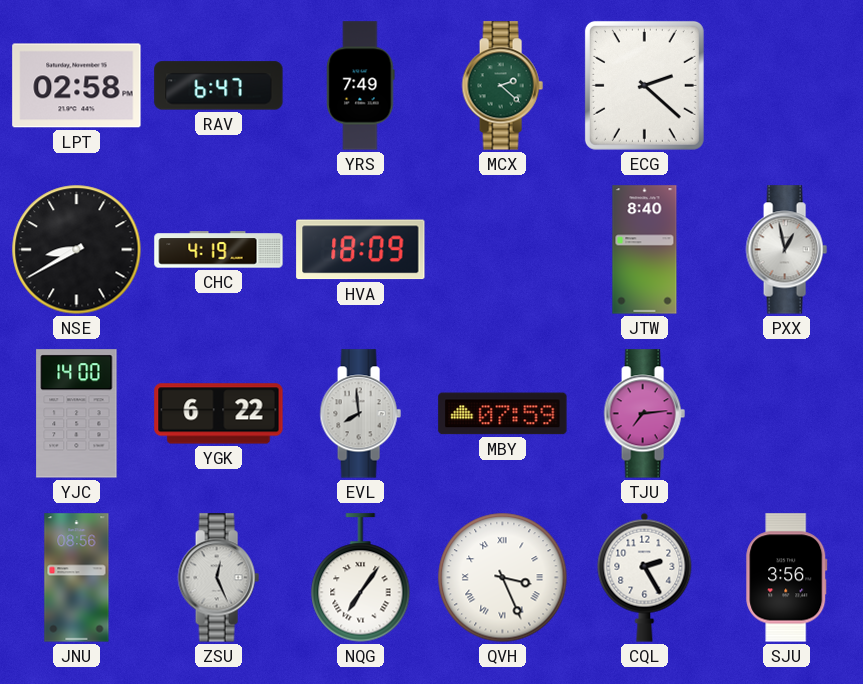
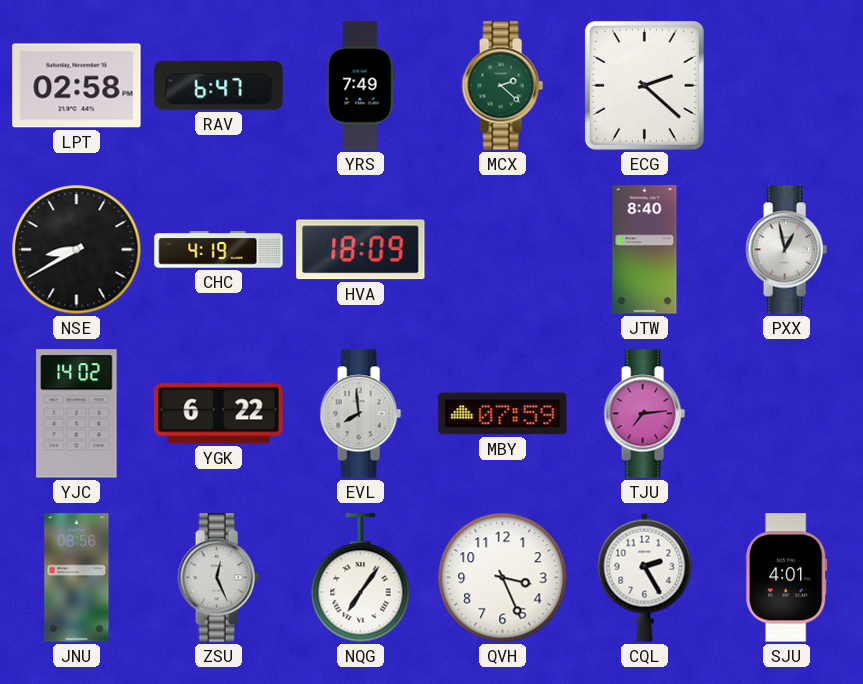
YJC: 14:00 -> 14:02 (77, 414)
QVH numerals: Roman -> Arabic (503, 578)
SJU: 3:56 -> 4:01 (787, 578)
